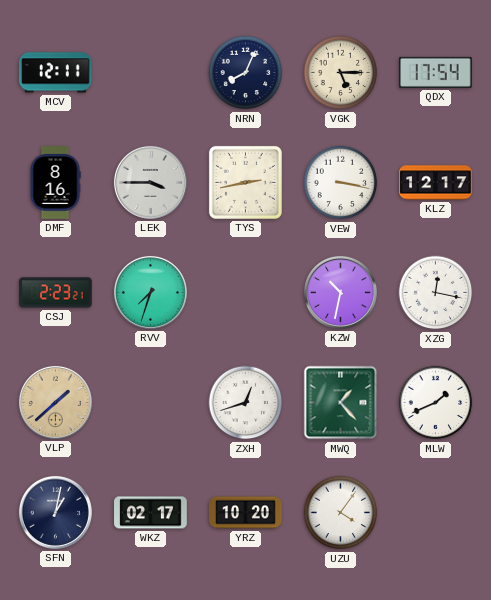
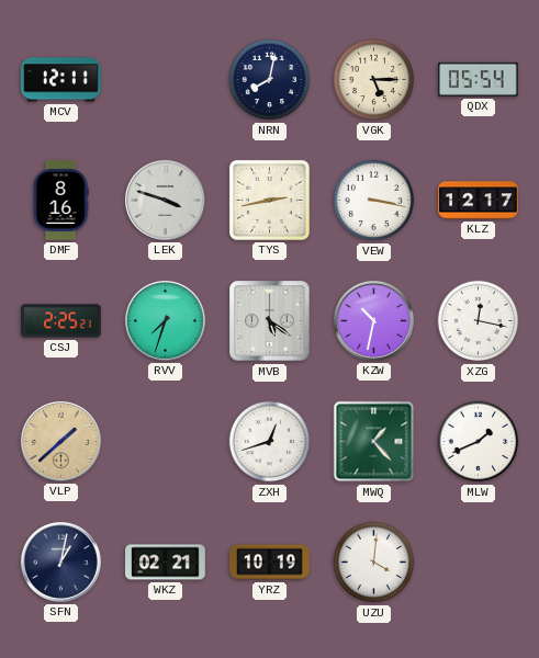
NRN: 8:04 -> 8:02 (270, 80)
QDX: 17:54 -> 05:54 (479, 79)
LEK: 3:45 -> 3:48 (165, 200)
CSJ: 2:23 -> 2:25 (61, 321)
MVB: none -> 5:21 (270, 321)
WKZ: 02:17 -> 02:21 (166, 563)
YRZ: 10:20 -> 10:19 (270, 563)
UZU: 4:06 -> 4:01 (374, 563)
